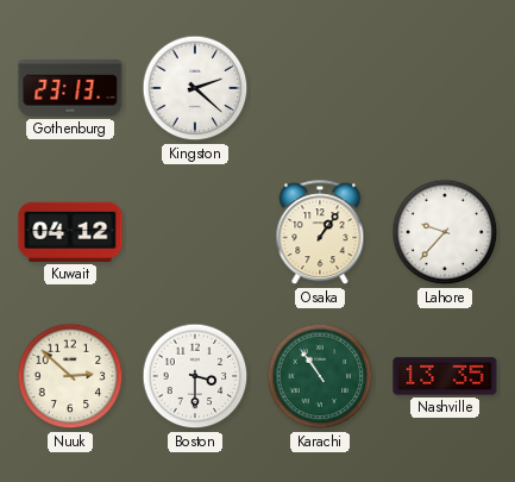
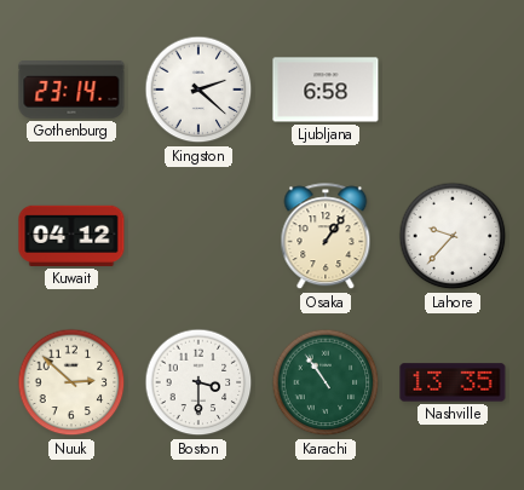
Gothenburg: 23:13 -> 23:14 (71, 91)
Ljubljana: none -> 6:58 (326, 90)
